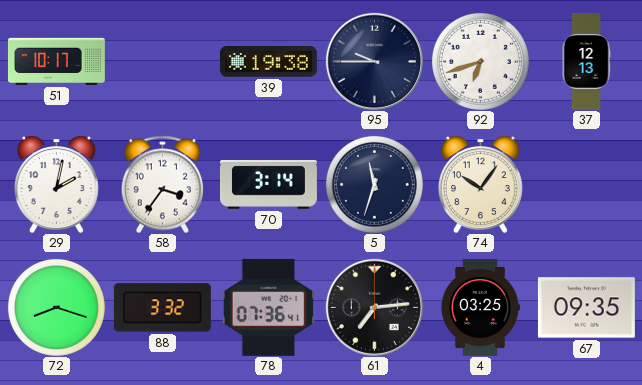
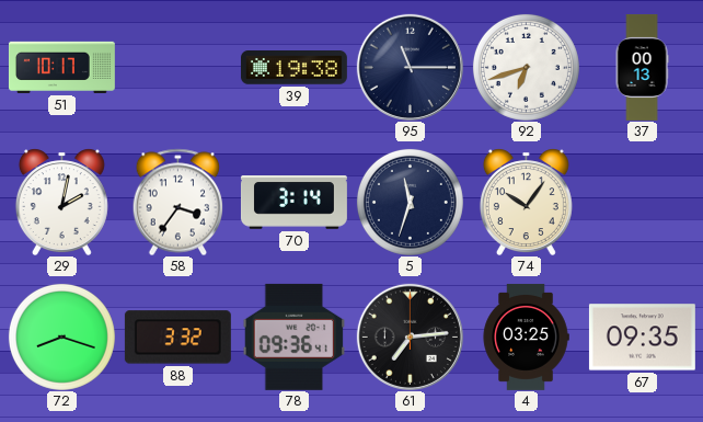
95: 9:45 -> 11:15 (410, 67)
37: 12:13 -> 00:13 (642, 68)
78: 07:36 -> 09:36 (295, 337)
